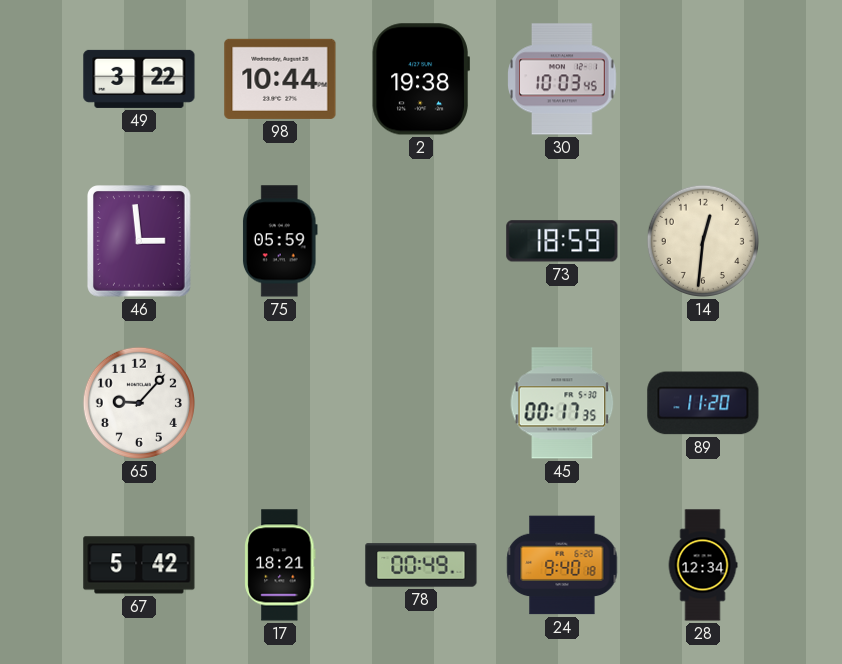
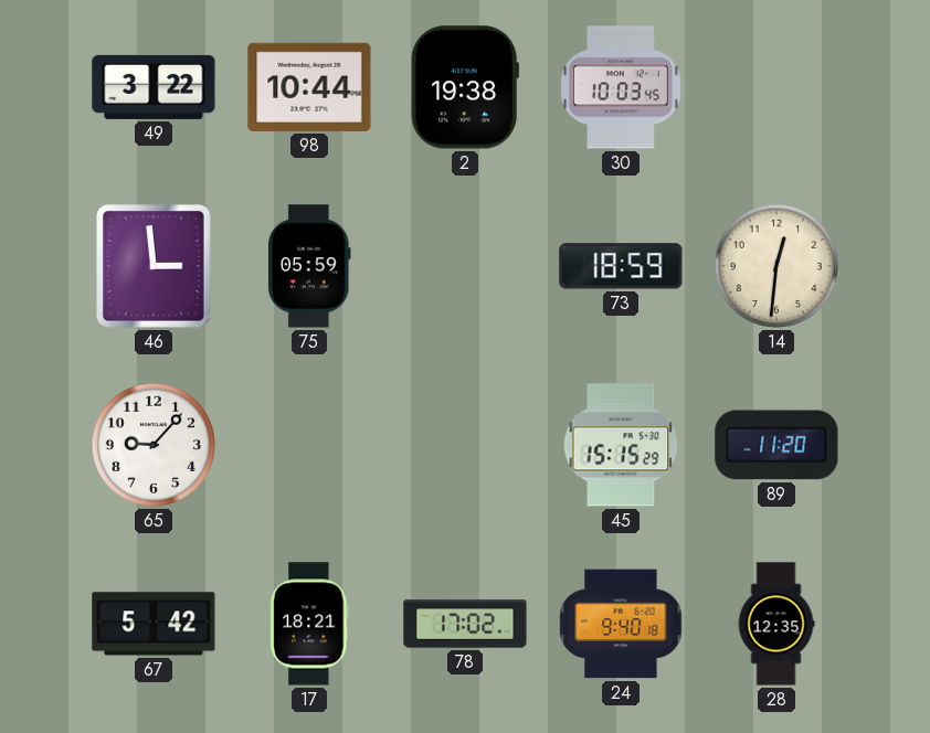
45: 00:17 -> 15:15 (621, 445)
78: 00:49 -> 17:02 (465, 624)
28: 12:34 -> 12:35 (776, 624)
